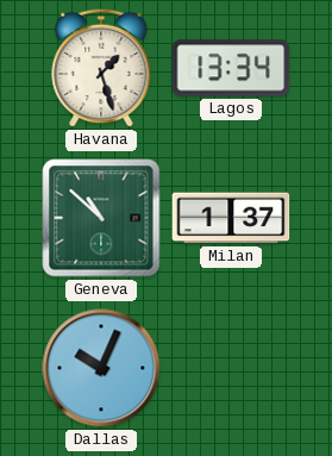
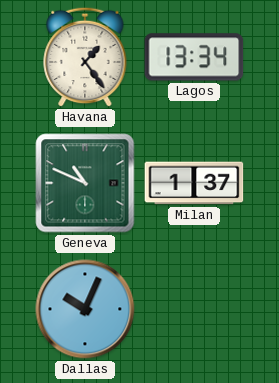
Havana: 1:27 -> 1:24 (85, 57)
Geneva: 10:52 -> 10:49 (85, 183)
